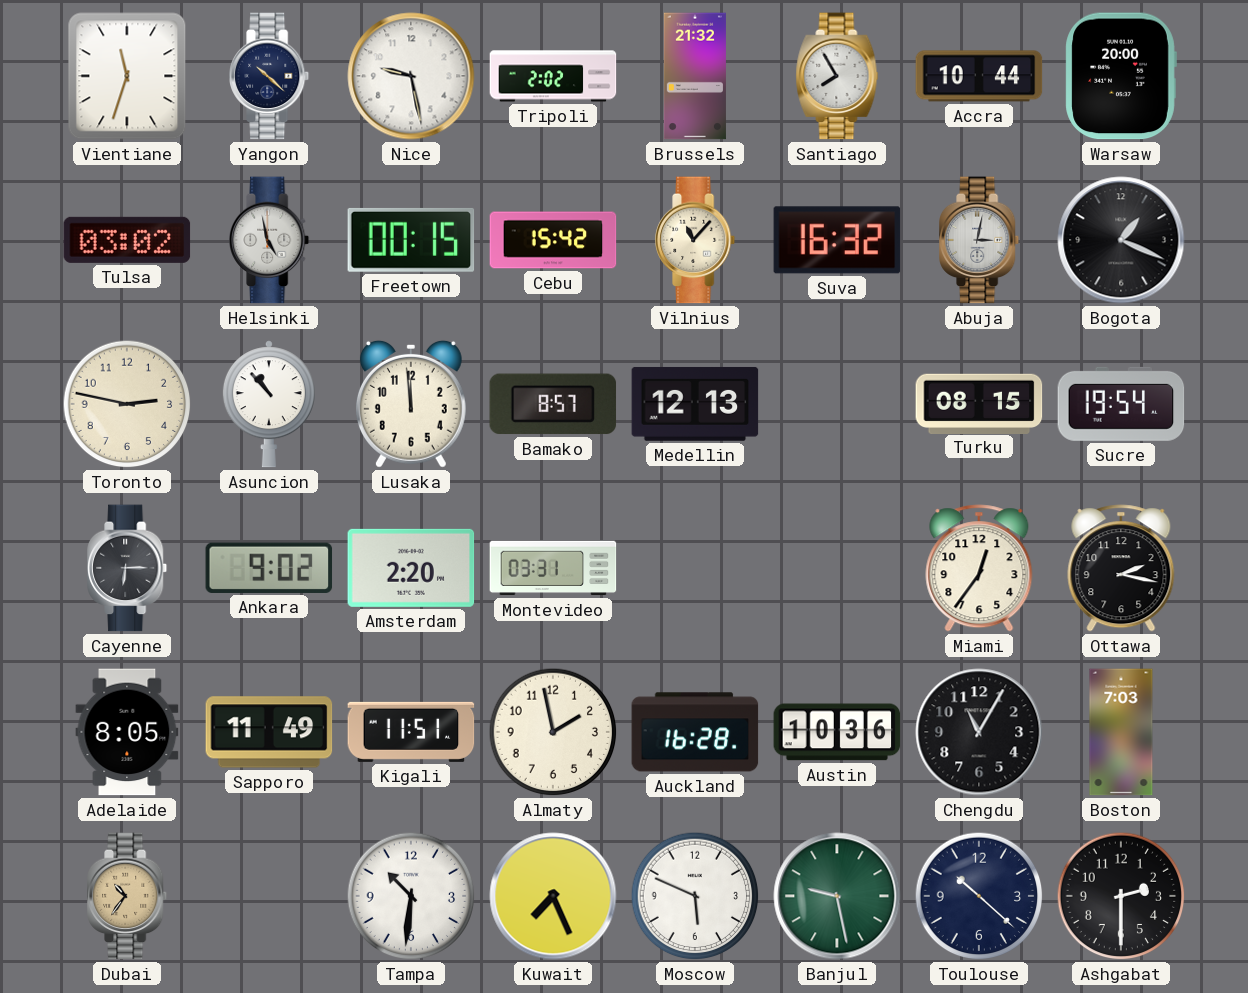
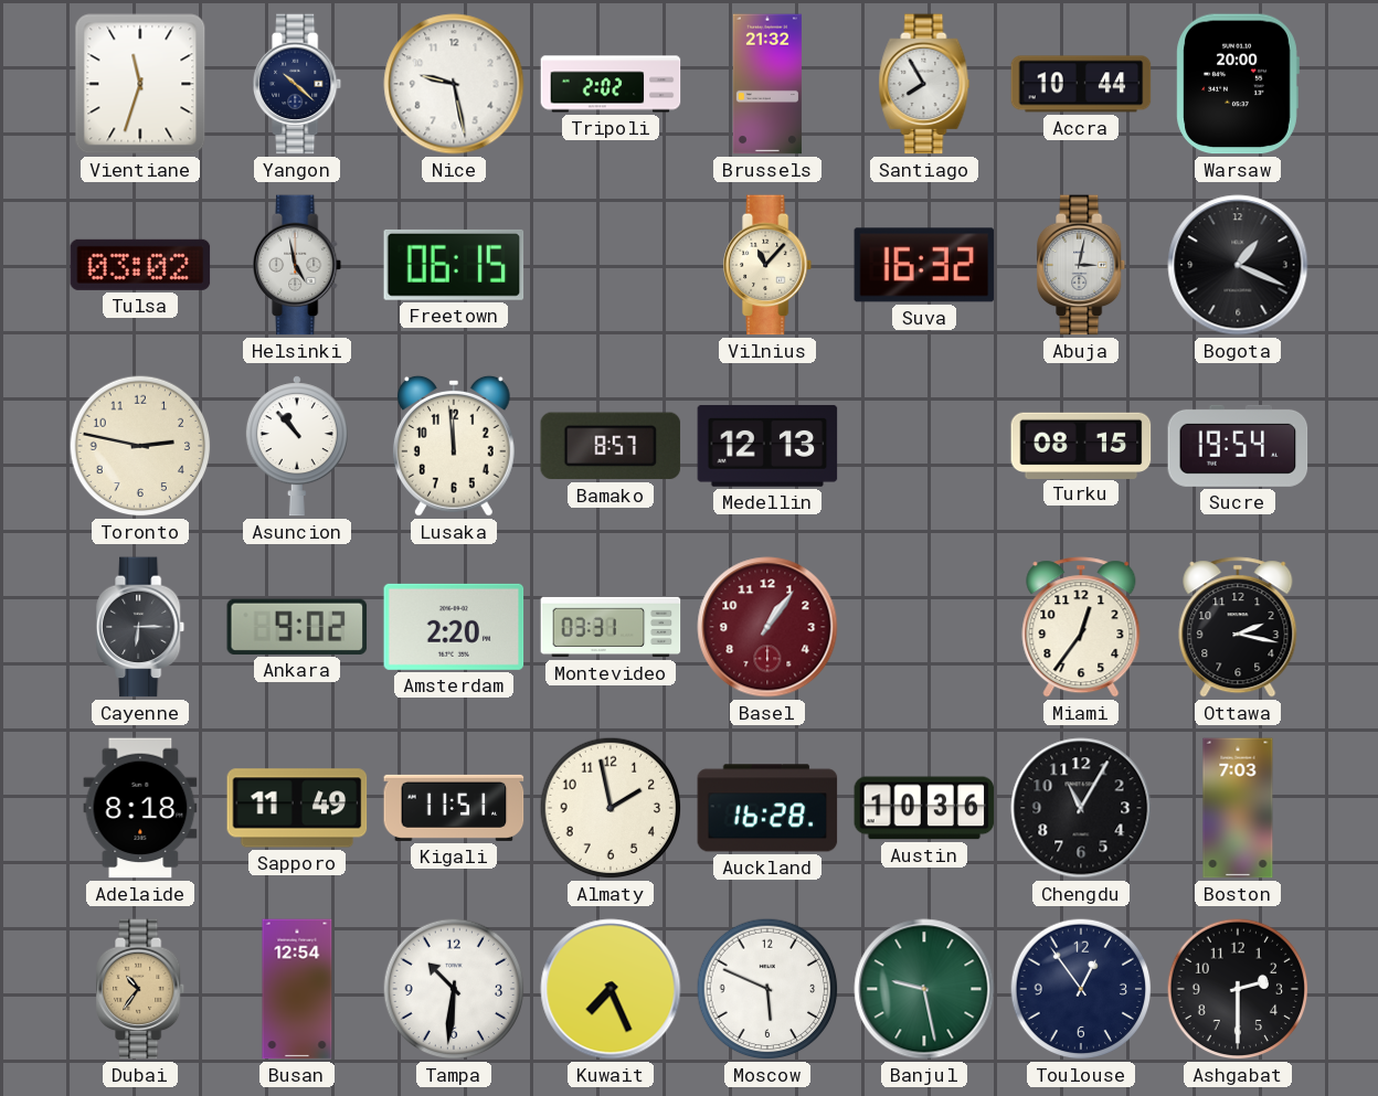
Freetown: 00:15 -> 06:15 (454, 265)
Cebu: 15:42 -> none (553, 240)
Basel: none -> 1:06 (767, 627)
Adelaide: 8:05 -> 8:18 (140, 808)
Busan: none -> 12:54 (297, 989)
Toulouse: 10:22 -> 12:54 (1081, 989)
